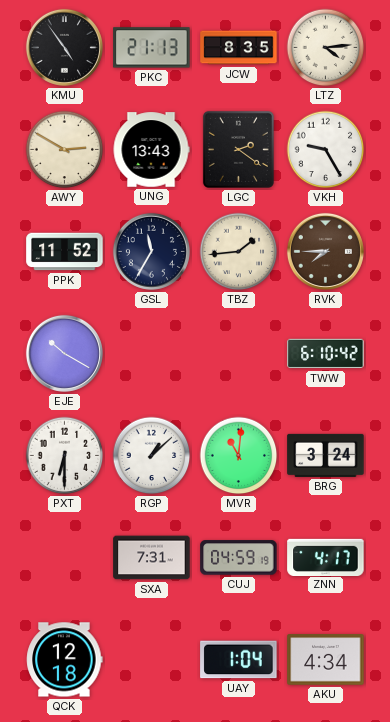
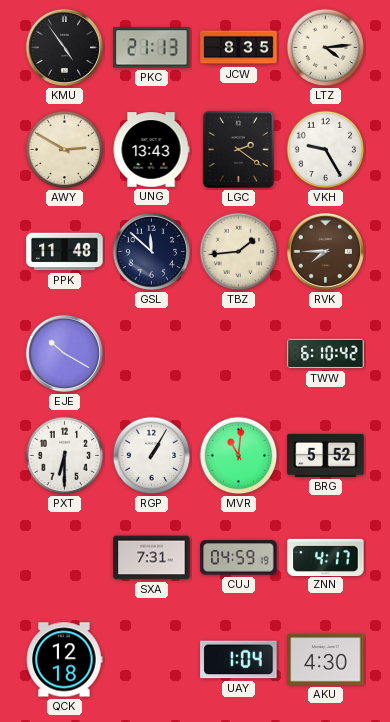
PPK: 11:52 -> 11:48 (65, 252)
GSL: 11:35 -> 11:52 (151, 251)
RGP: 1:08 -> 1:05 (152, 456)
BRG: 3:24 -> 5:52 (326, 455)
AKU: 4:34 -> 4:30 (326, 660)
